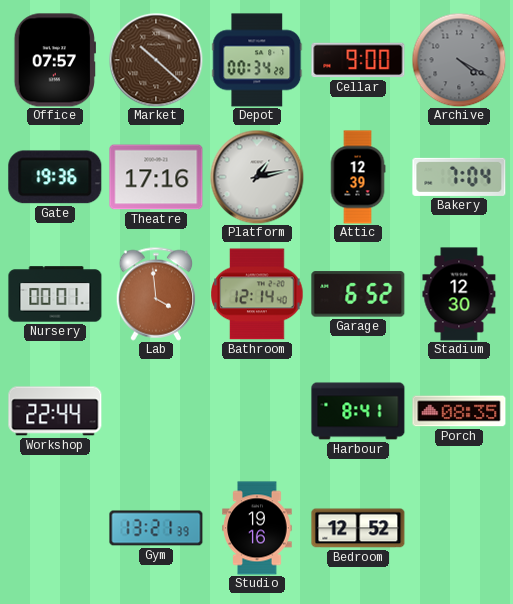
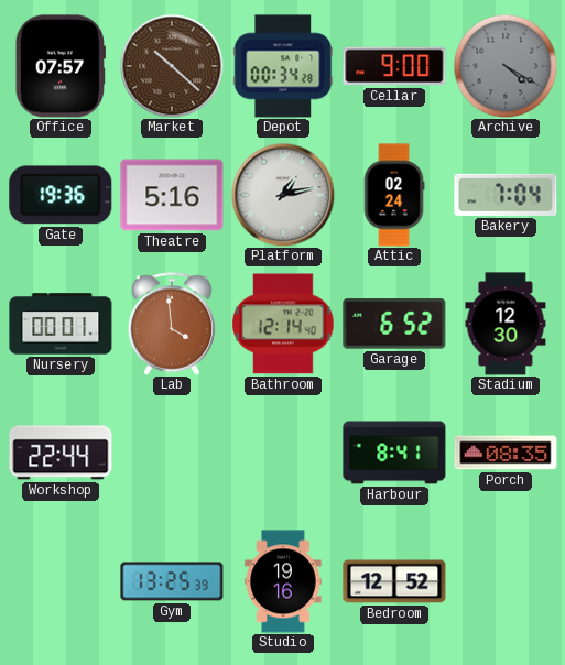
Theatre: 17:16 -> 5:16 (172, 195)
Attic: 12:39 -> 02:24 (394, 195)
Gym: 13:21 -> 13:25 (172, 581)
